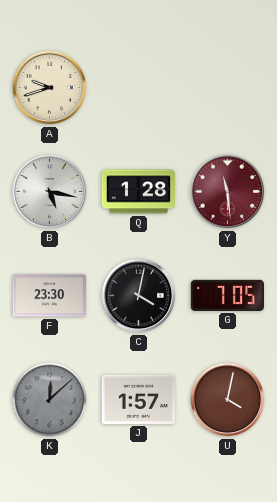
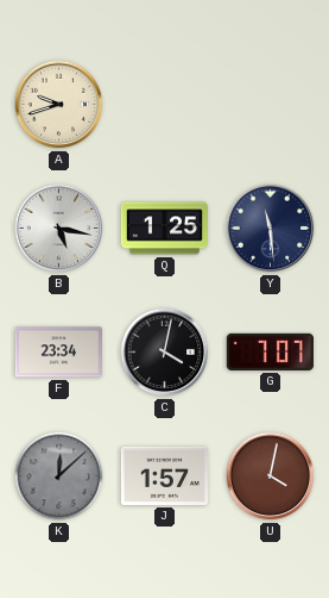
Q: 1:28 -> 1:25 (164, 229)
Y dial: burgundy -> navy (271, 229)
F: 23:30 -> 23:34 (58, 353)
G: 7:05 -> 7:07 (270, 351)
